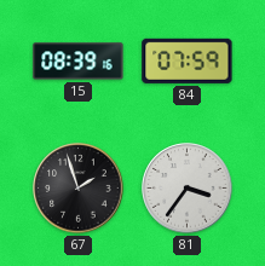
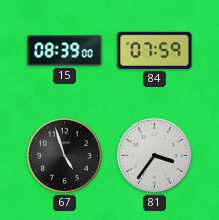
15: 08:39:16 -> 08:39:00 (65, 51)
67: 1:57 -> 4:57 (65, 156)
